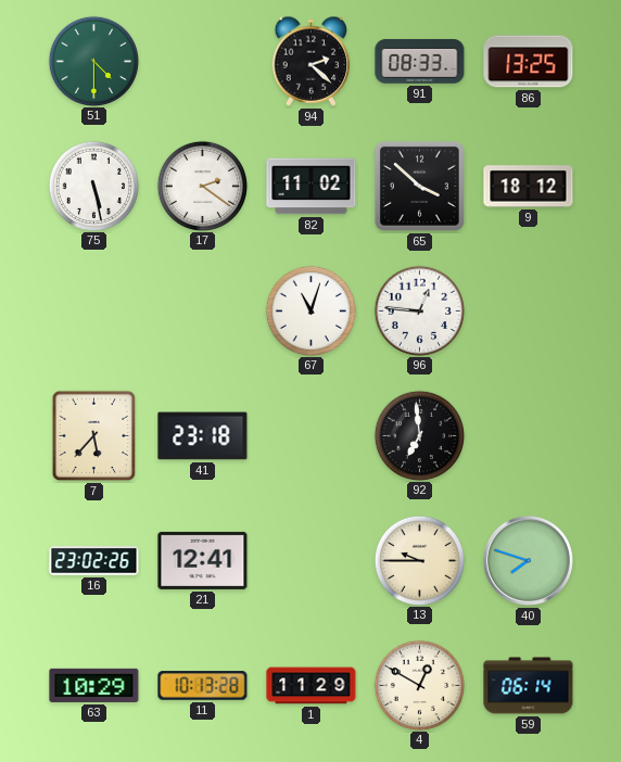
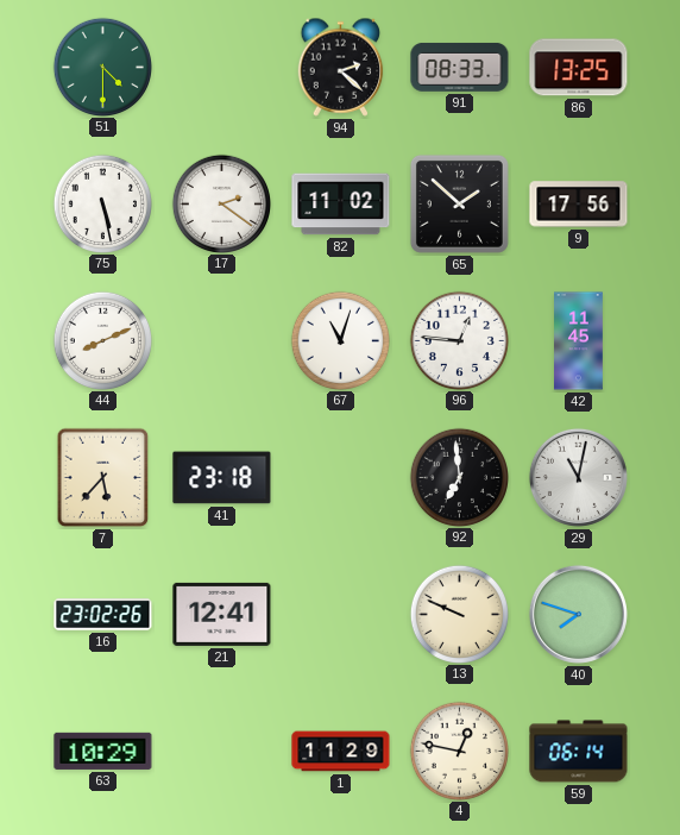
65: 3:52 -> 1:52 (459, 203)
9: 18:12 -> 17:56 (579, 205)
44: none -> 8:11 (102, 340)
42: none -> 11:45 (579, 341)
29: none -> 11:02 (578, 477)
13: 9:45 -> 9:49 (459, 614)
11: 10:13 -> none (203, 686)
4: 12:50 -> 12:47 (459, 751)
